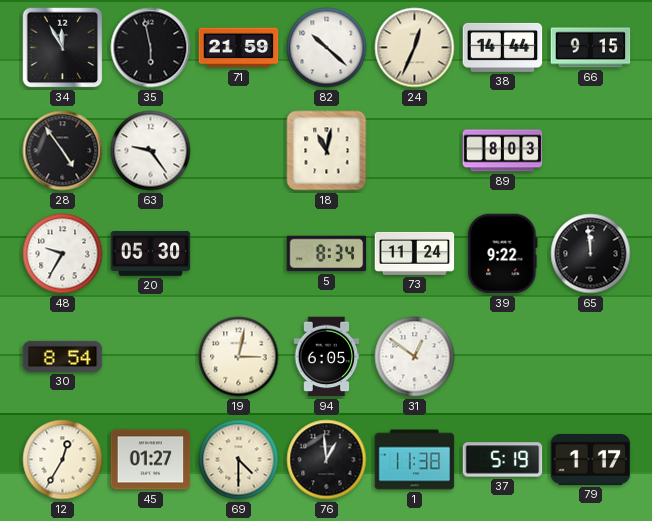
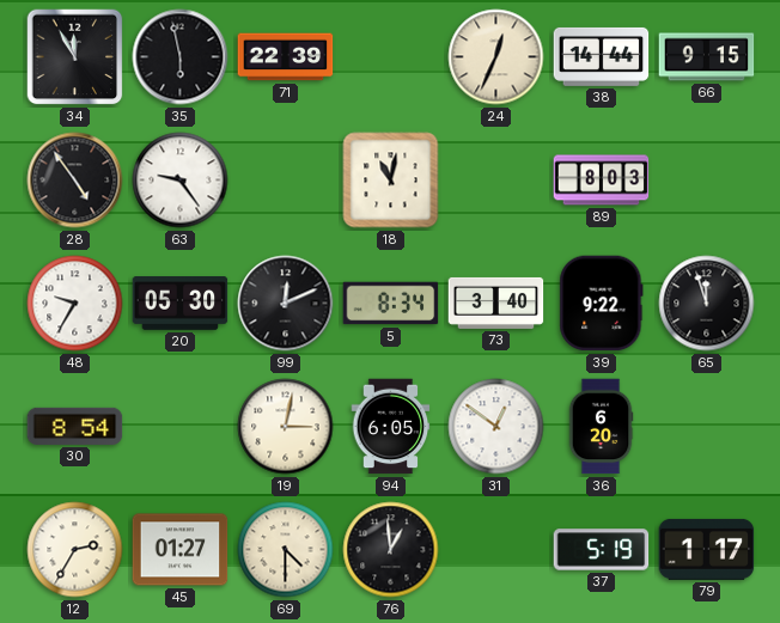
71: 21:59 -> 22:39 (286, 57)
82: 10:22 -> none (327, 48)
99: none -> 12:11 (286, 304)
73: 11:24 -> 3:40 (496, 303)
65: 11:59 -> 11:57 (707, 304)
36: none -> 6:20 (601, 427)
12: 12:35 -> 2:35 (75, 550)
1: 11:38 -> none (415, 460)
